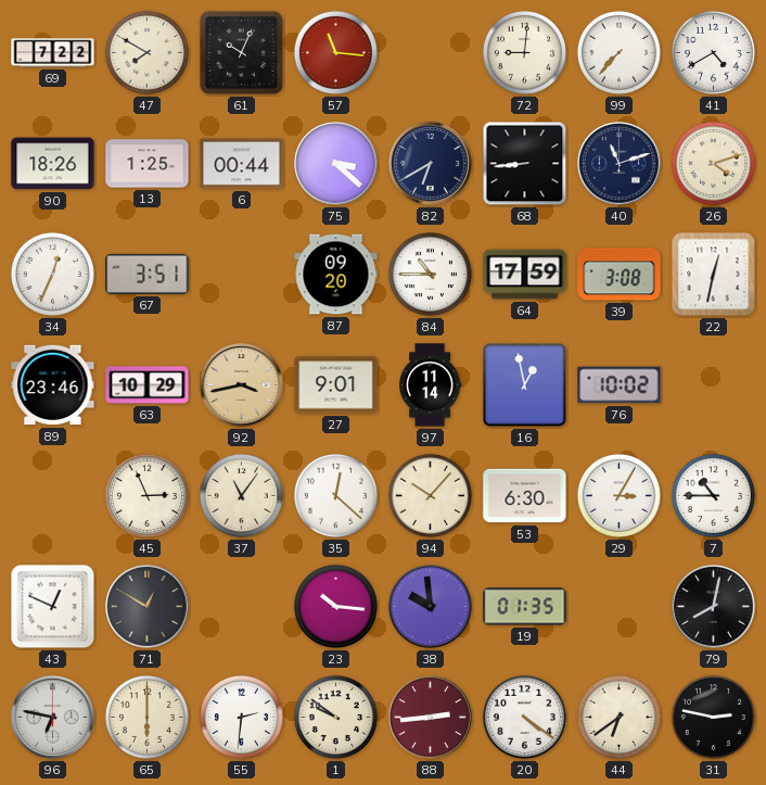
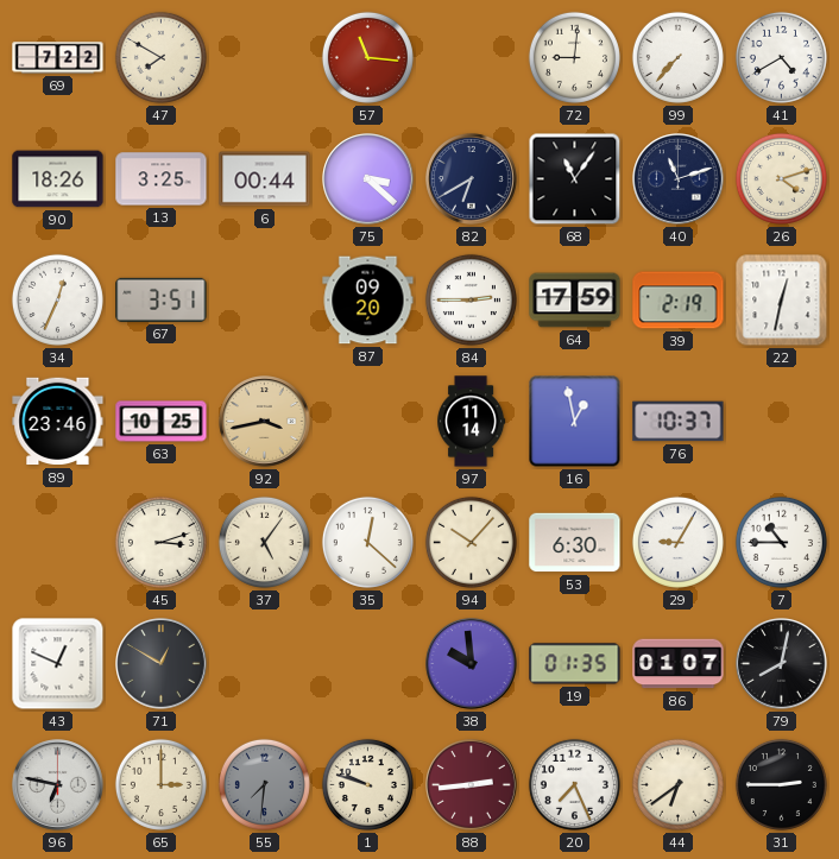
61: 10:04 -> none (242, 53)
13: 1:25 -> 3:25 (162, 179)
68: 8:44 -> 11:06 (575, 179)
84: 10:45 -> 2:45 (471, 299)
39: 3:08 -> 2:19 (679, 301)
63: 10:29 -> 10:25 (162, 422)
27: 9:01 -> none (336, 385)
76: 10:02 -> 10:37 (679, 422)
45: 2:56 -> 3:12 (160, 542)
37: 11:06 -> 5:06 (264, 542)
29: 3:05 -> 9:05 (677, 542)
23: 10:16 -> none (335, 606)
86: none -> 01:07 (679, 664)
65: 6:00 -> 3:00 (160, 784)
55: 2:31 -> 7:31 (264, 784)
55 dial: white -> grey (264, 784)
1: 9:51 -> 9:48 (367, 784)
20: 4:21 -> 7:26 (574, 784)
31: 2:47 -> 2:45 (781, 784)
